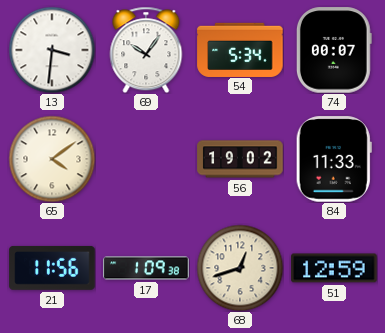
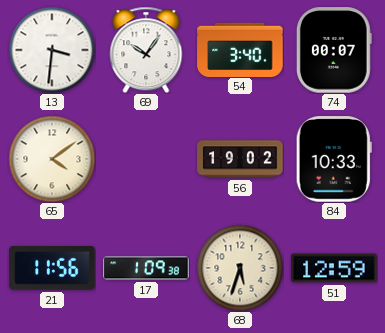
54: 5:34 -> 3:40 (240, 49)
84: 11:33 -> 10:33 (334, 159)
68: 12:42 -> 5:33 (240, 268)
